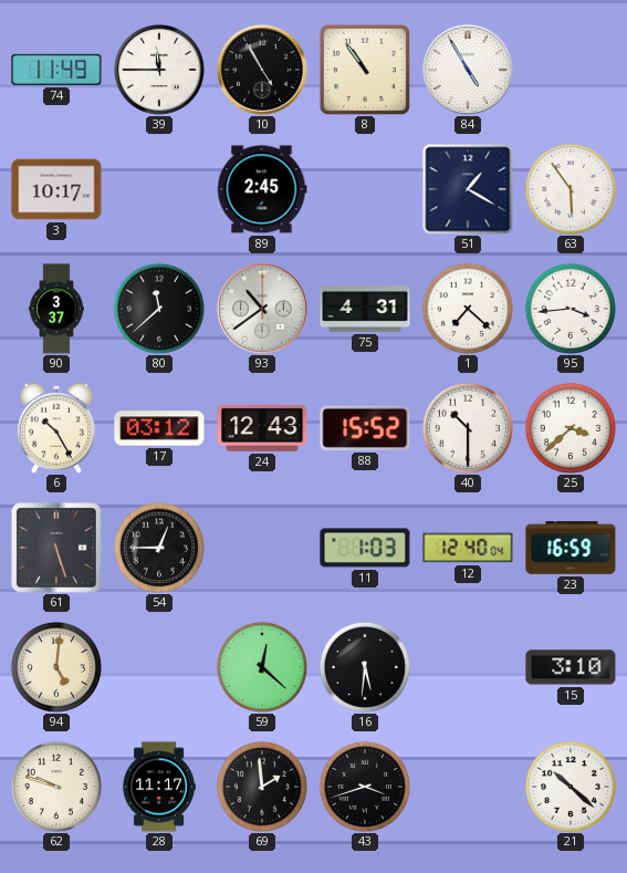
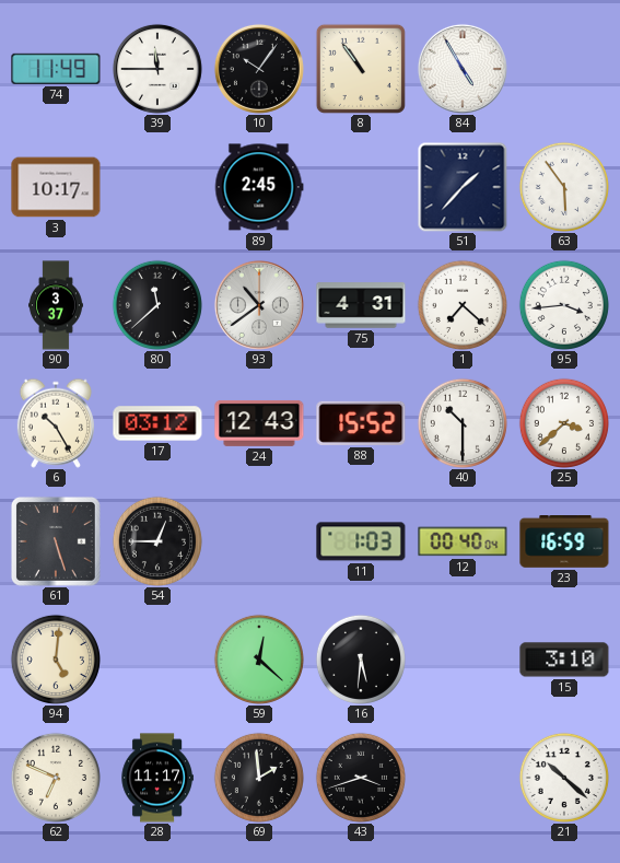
10: 4:55 -> 10:06 (259, 69)
51: 1:20 -> 1:37 (463, 187)
12: 12:40 -> 00:40 (463, 541)
62: 9:48 -> 6:49 (56, 778)
